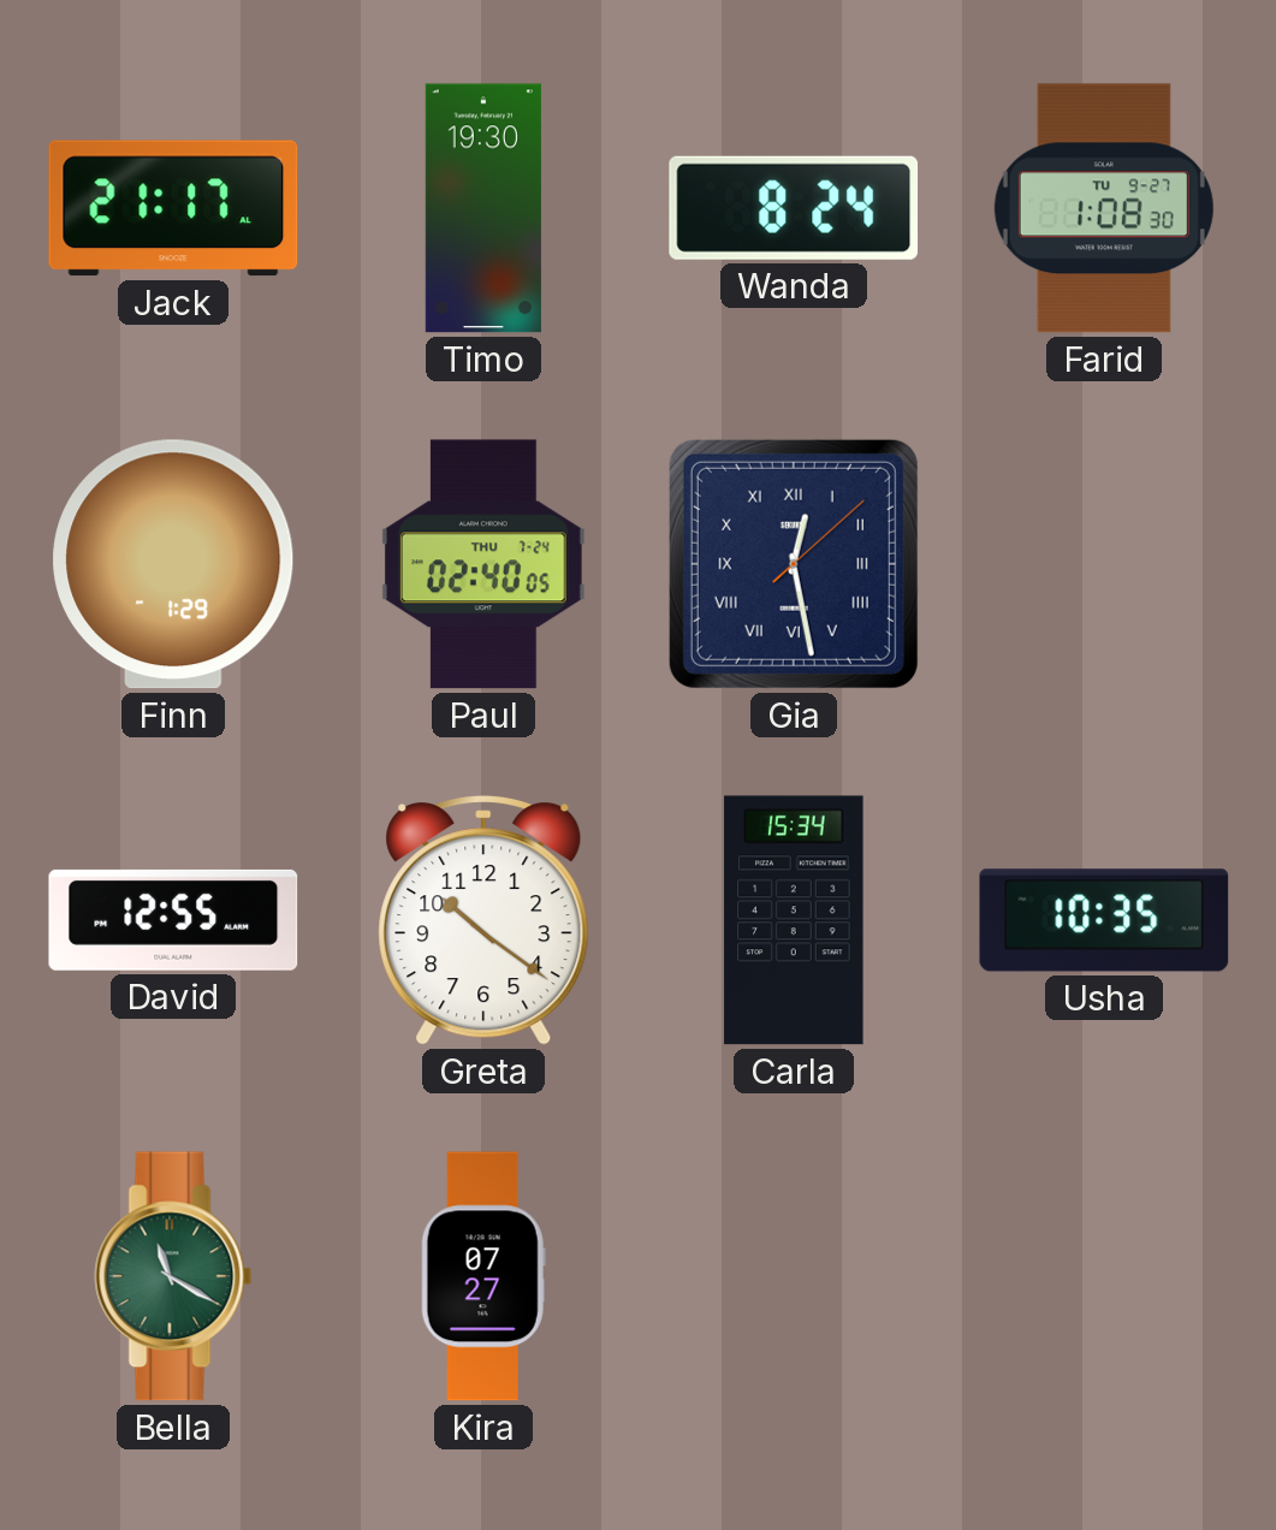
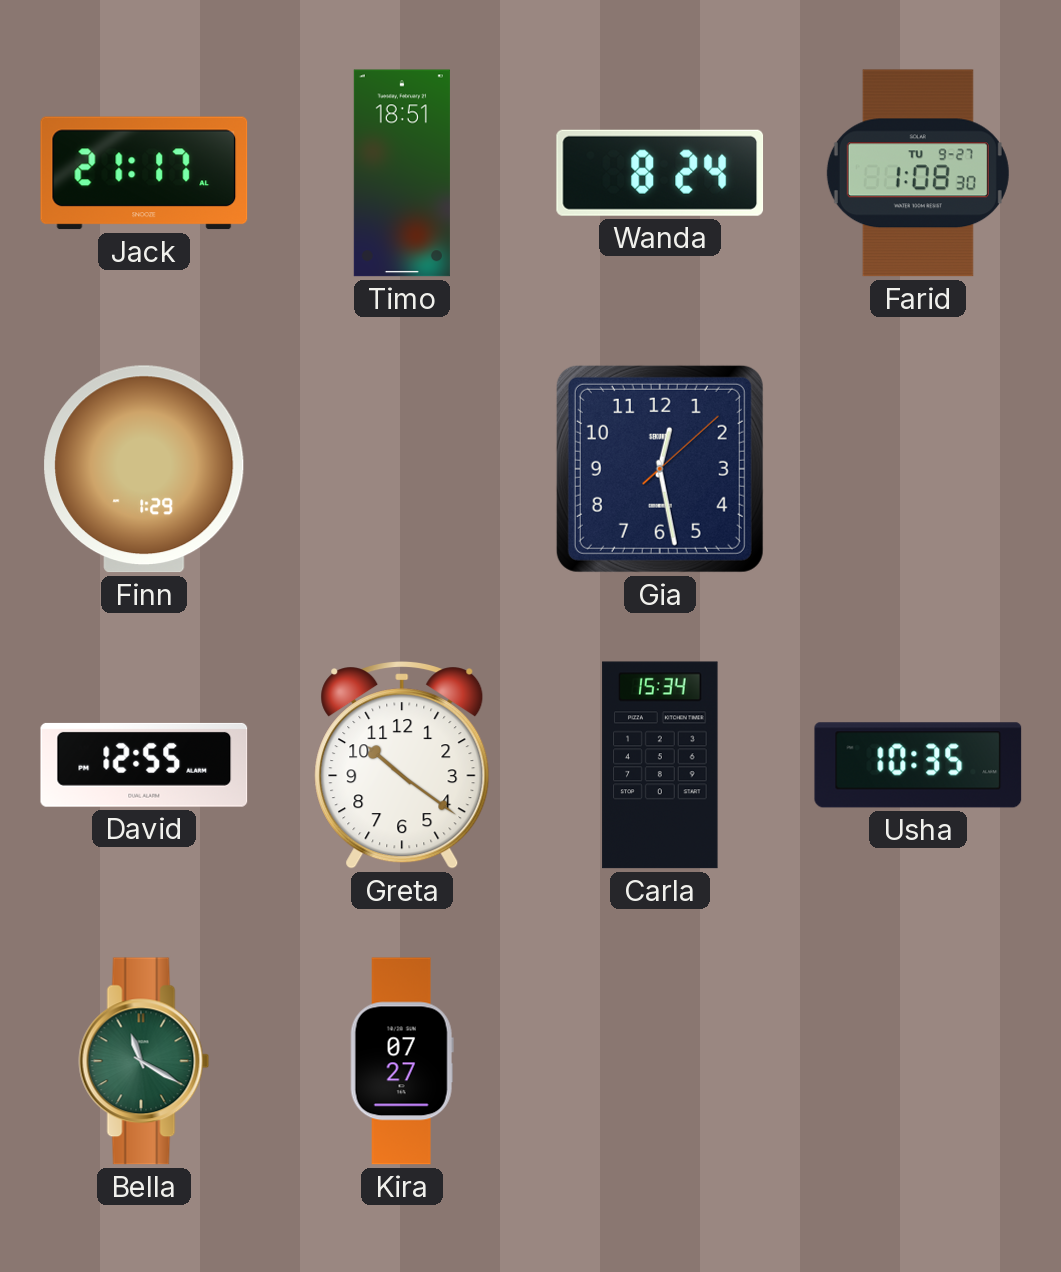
Timo: 19:30 -> 18:51 (402, 173)
Paul: 02:40 -> none (483, 564)
Gia numerals: Roman -> Arabic (660, 469)
